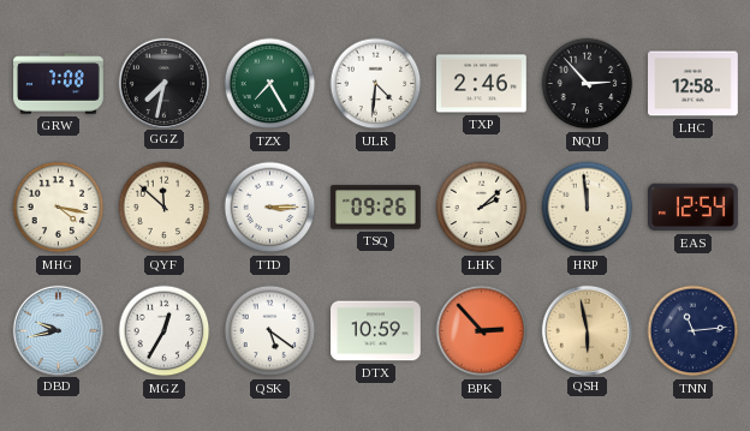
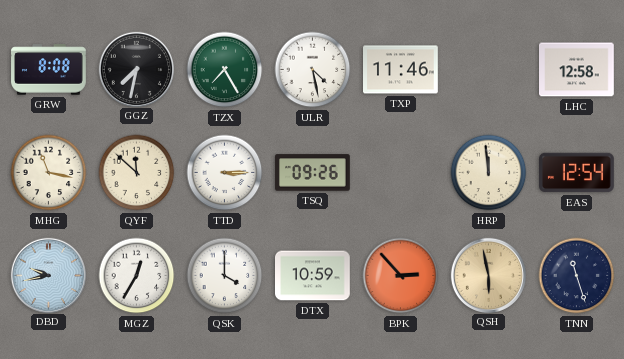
GRW: 7:08 -> 8:08 (49, 70)
ULR: 4:31 -> 4:28 (313, 70)
TXP: 2:46 -> 11:46 (401, 70)
NQU: 2:53 -> none (588, 84)
MHG: 4:17 -> 11:17 (49, 173)
LHK: 2:08 -> none (482, 208)
QSK: 5:21 -> 4:00 (225, 276)
TNN: 11:14 -> 11:27 (577, 276)
